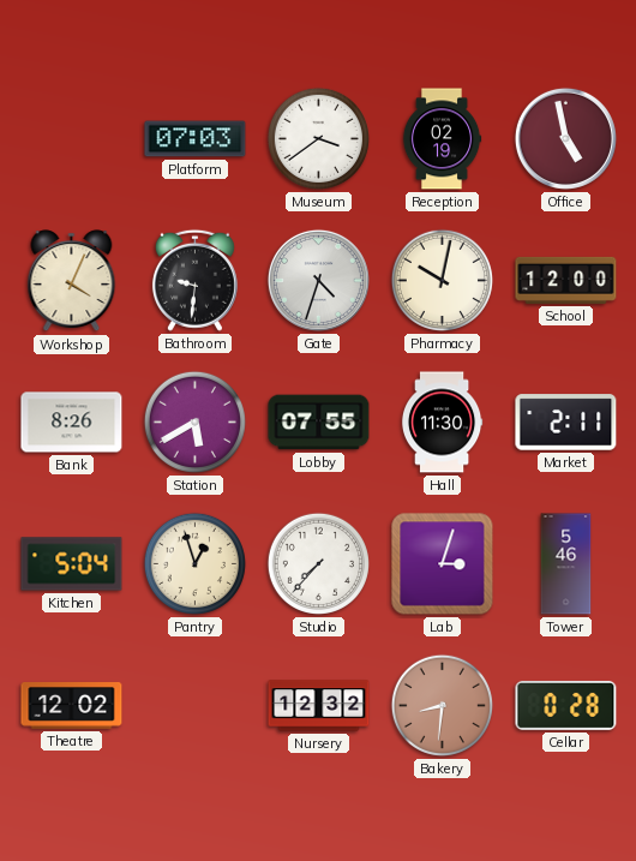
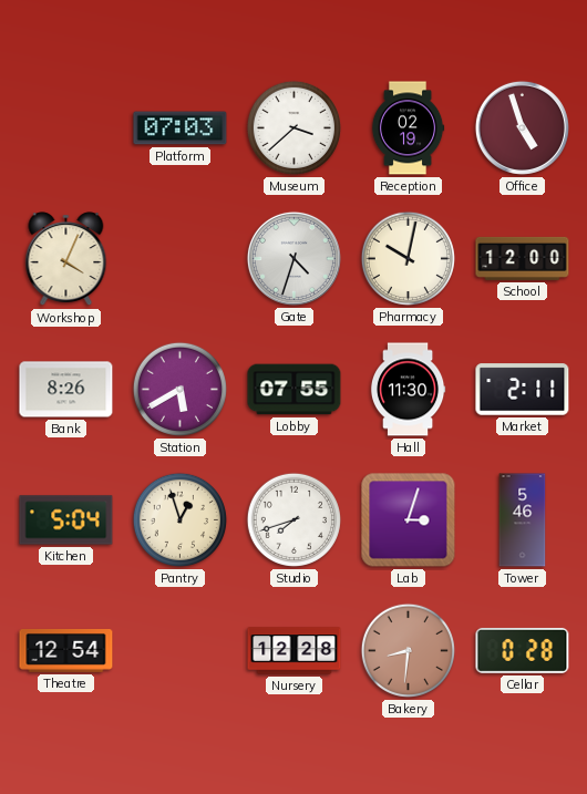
Museum: 3:39 -> 3:38 (293, 127)
Office: 4:58 -> 4:57 (522, 127)
Bathroom: 9:31 -> none (194, 280)
Studio: 7:37 -> 7:42 (293, 519)
Theatre: 12:02 -> 12:54 (66, 651)
Nursery: 12:32 -> 12:28 (295, 651)
